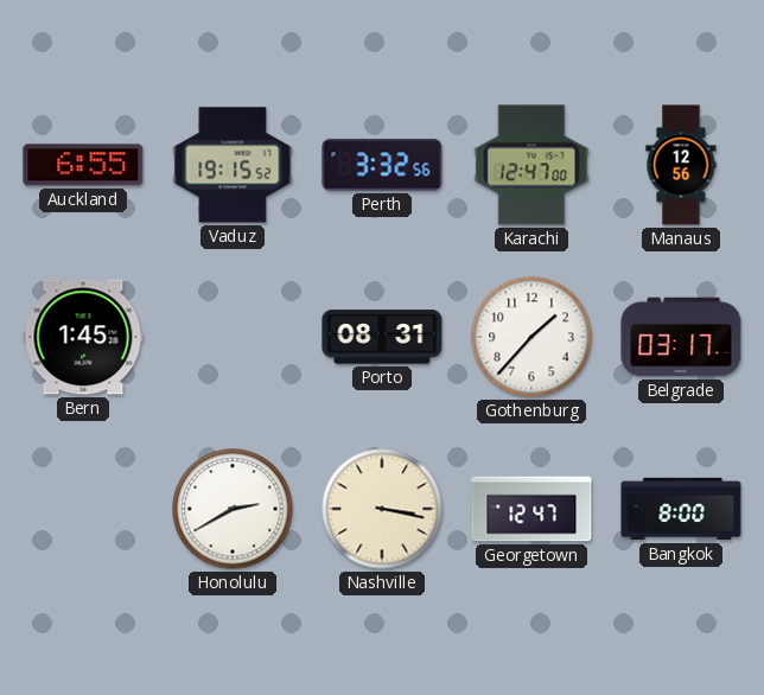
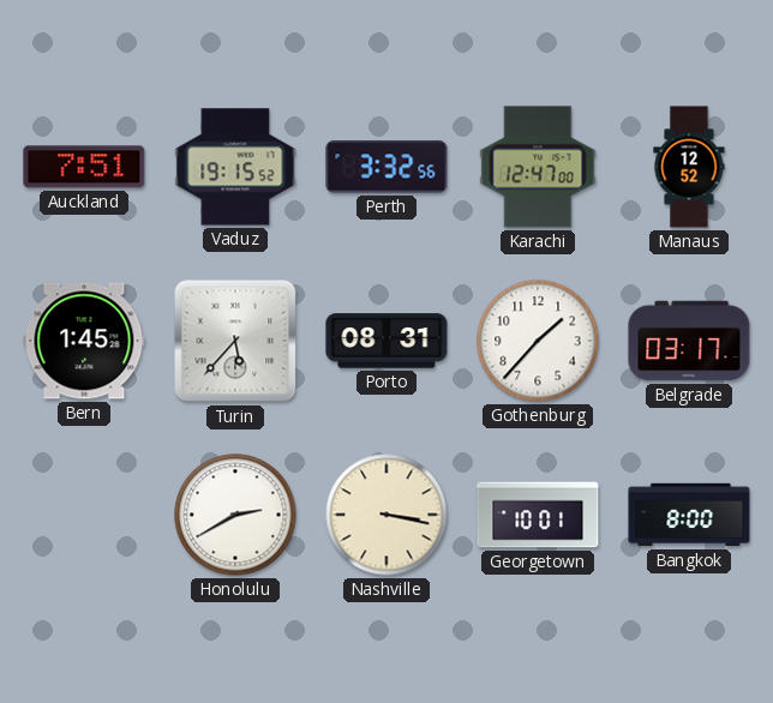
Auckland: 6:55 -> 7:51 (84, 167)
Manaus: 12:56 -> 12:52 (689, 167)
Turin: none -> 5:37 (235, 341)
Georgetown: 12:47 -> 10:01 (538, 515)
